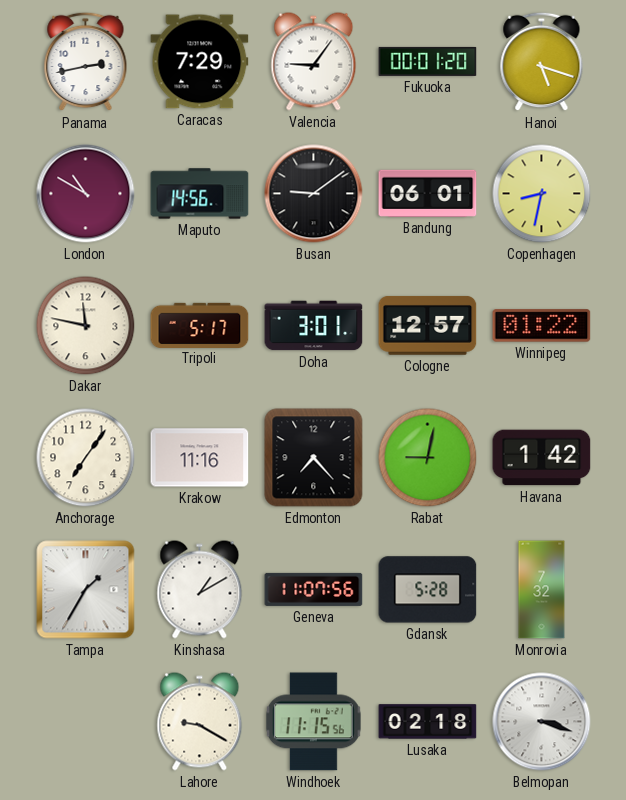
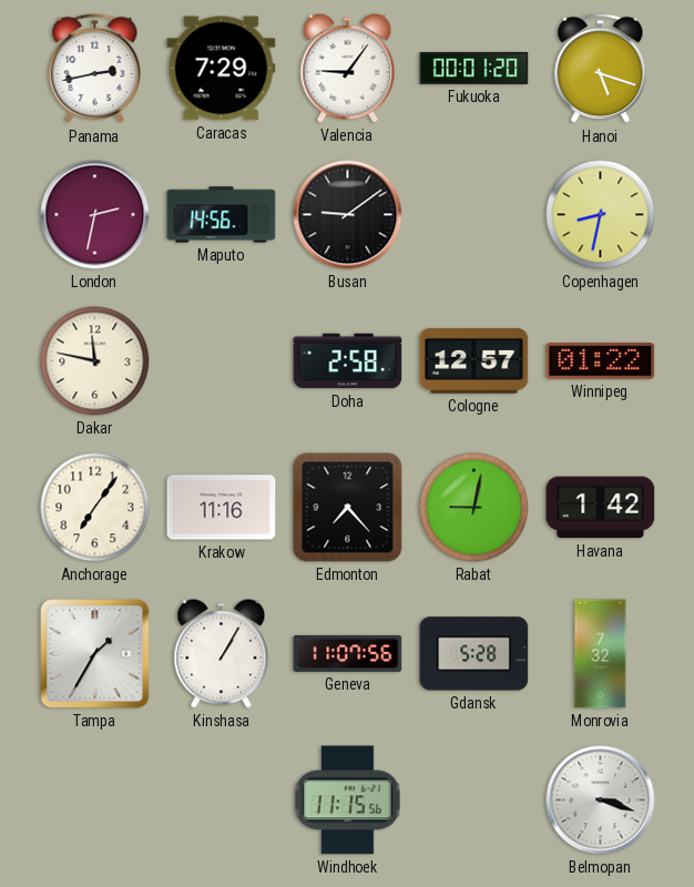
London: 10:50 -> 2:32 (95, 215)
Bandung: 06:01 -> none (428, 193)
Tripoli: 5:17 -> none (200, 325)
Doha: 3:01 -> 2:58 (348, 361)
Kinshasa: 1:10 -> 1:05 (222, 654)
Lahore: 9:20 -> none (200, 722)
Lusaka: 02:18 -> none (428, 722)
